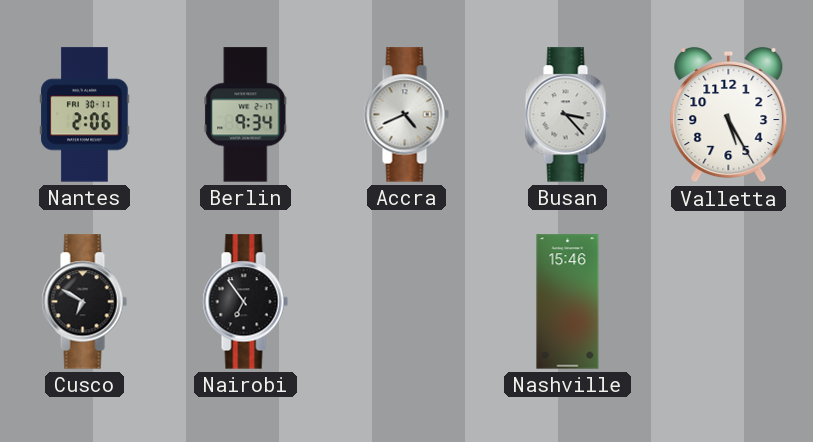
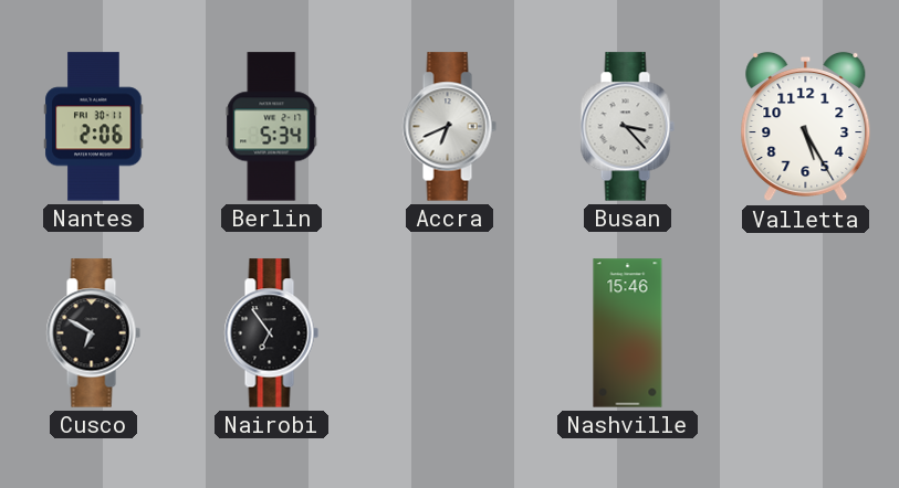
Berlin: 9:34 -> 5:34 (272, 127)
Accra: 4:41 -> 6:41 (449, 127)
